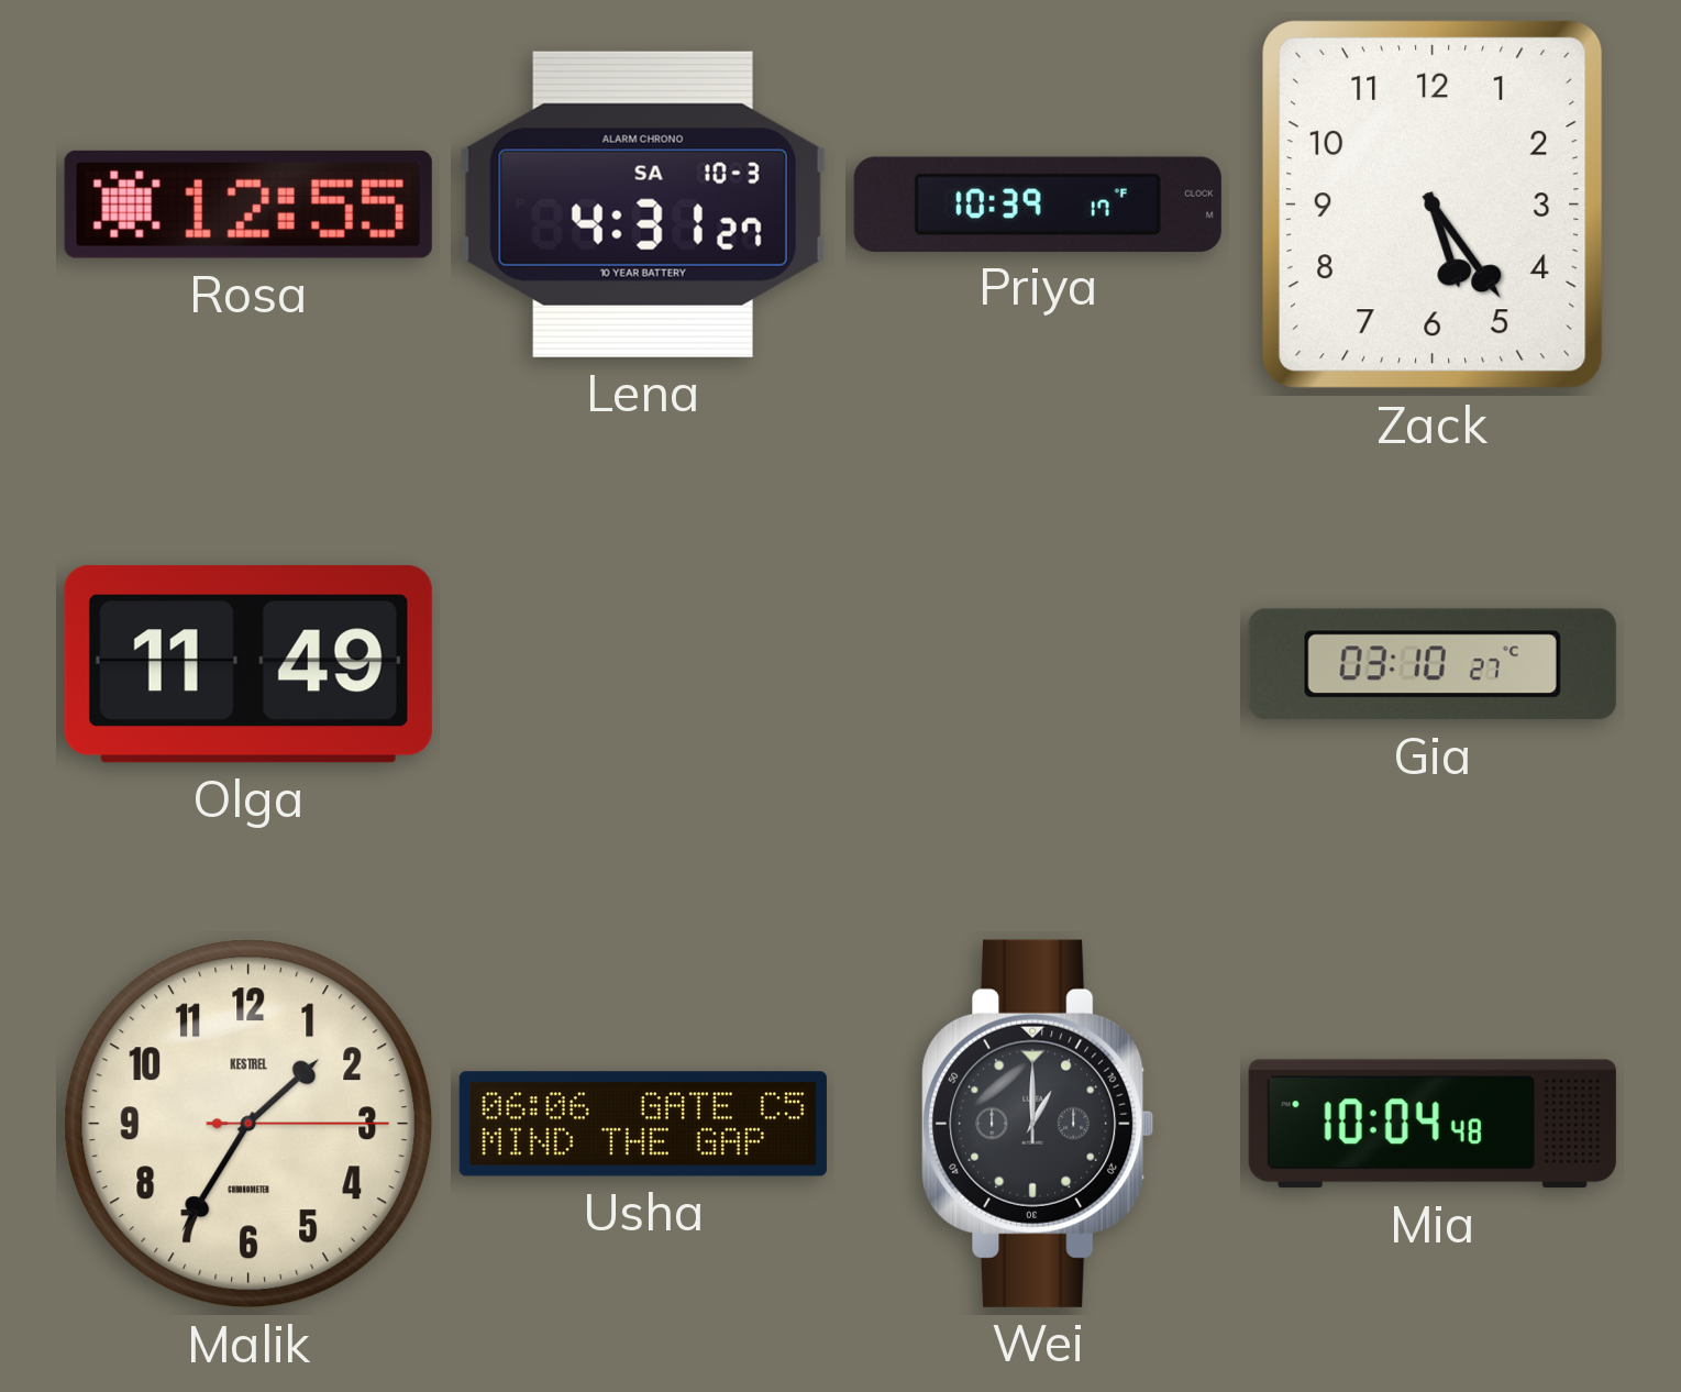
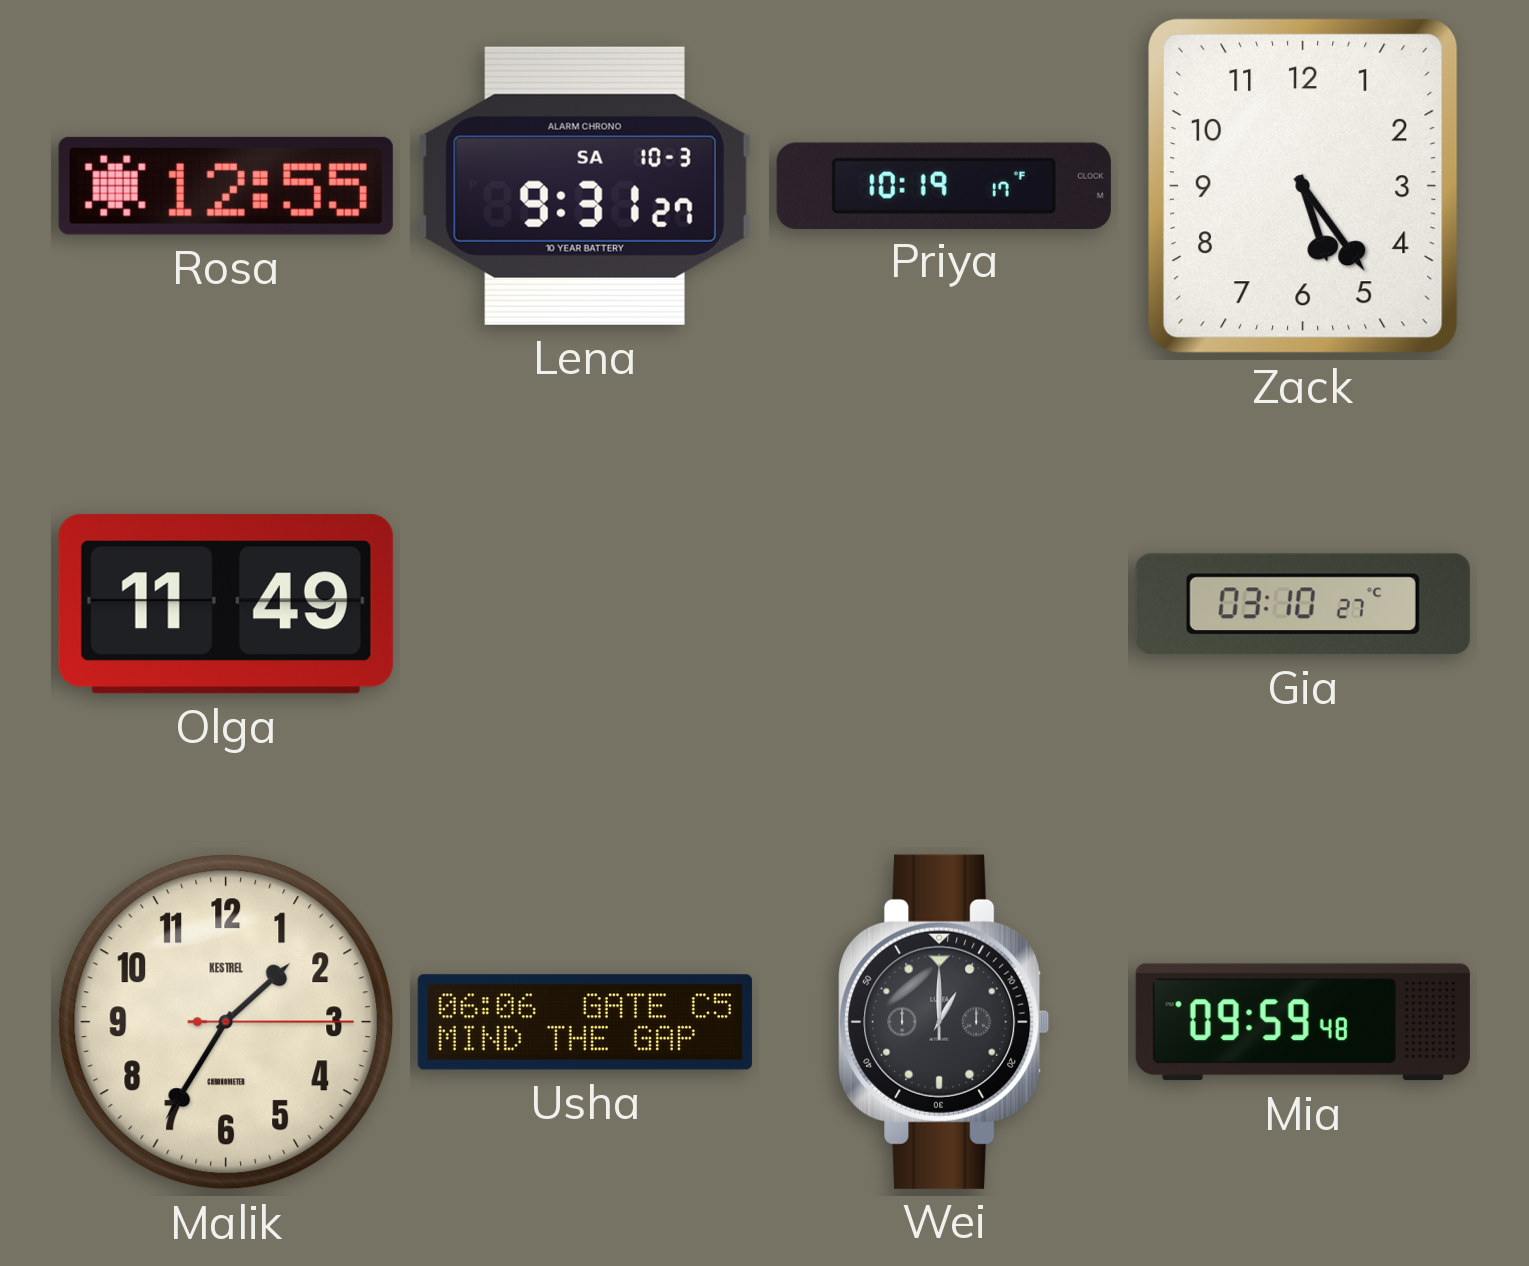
Lena: 4:31 -> 9:31 (585, 186)
Priya: 10:39 -> 10:19 (944, 185)
Mia: 10:04 -> 09:59 (1303, 1022)
